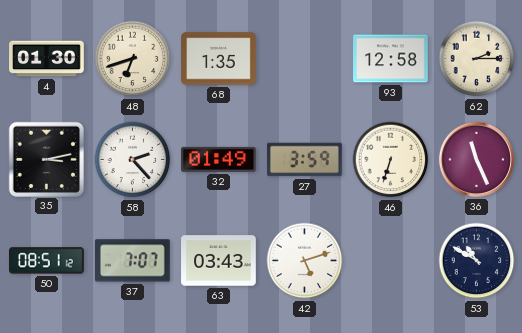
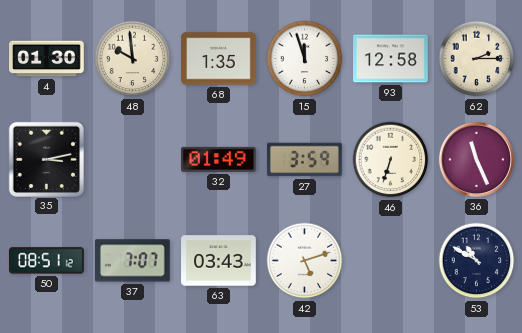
48: 6:42 -> 9:59 (133, 59)
15: none -> 11:57 (305, 59)
58: 2:23 -> none (133, 160)
